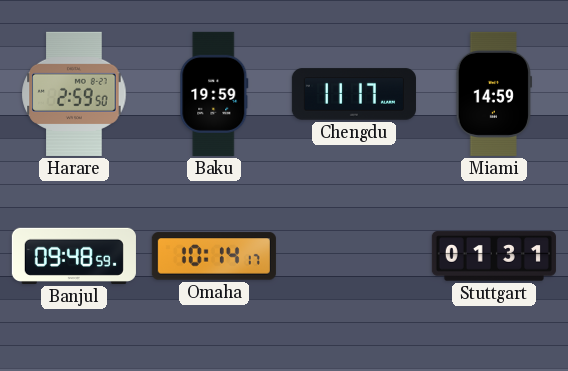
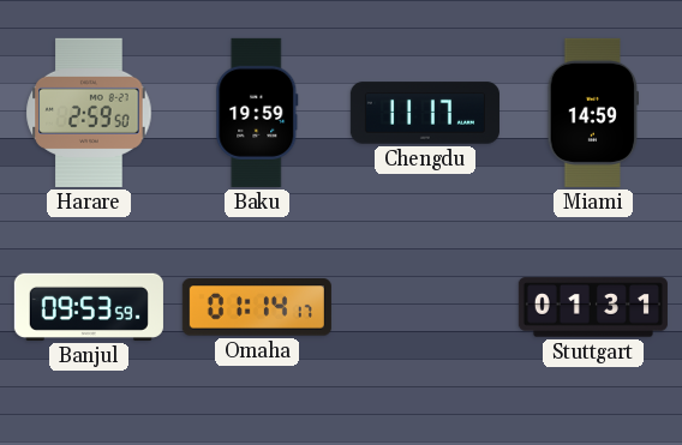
Banjul: 09:48 -> 09:53 (89, 307)
Omaha: 10:14 -> 01:14 (257, 307)
